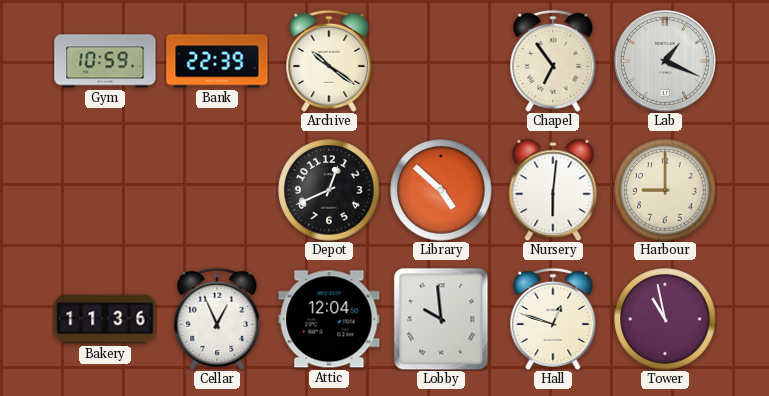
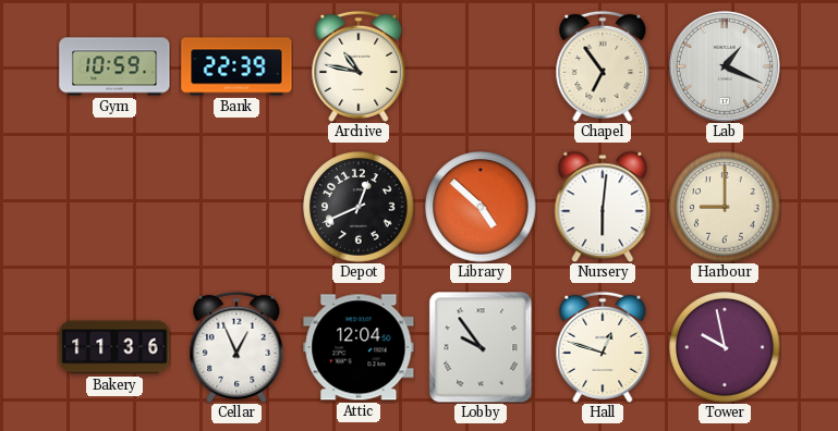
Archive: 10:21 -> 10:47 (359, 66)
Lobby: 9:59 -> 9:54 (481, 347)
Tower: 10:58 -> 9:58 (725, 347)
